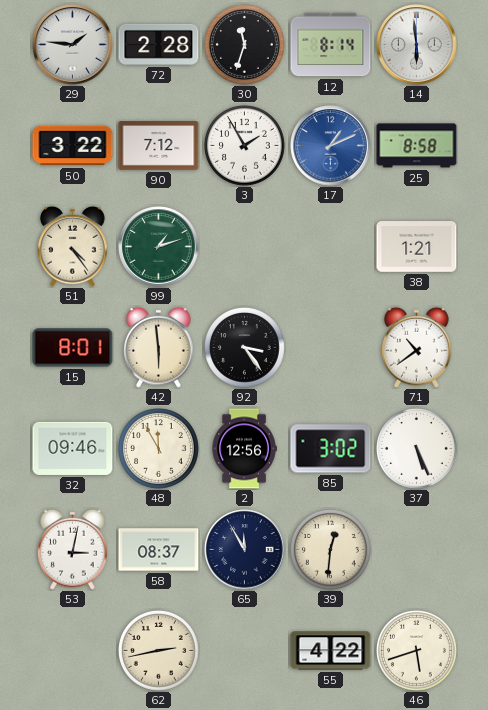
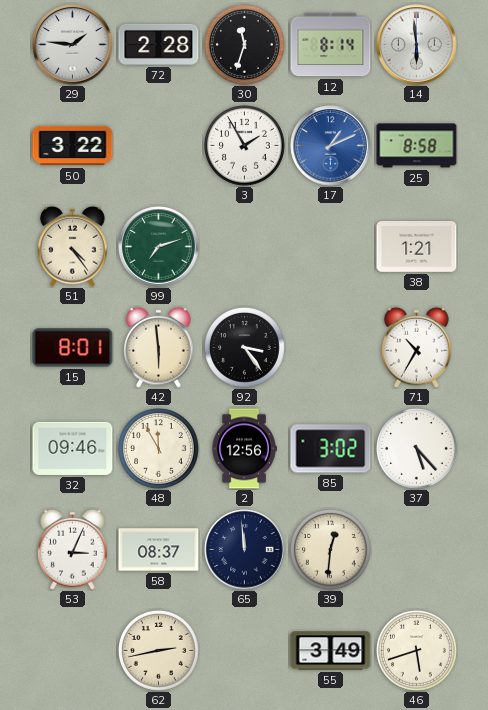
90: 7:12 -> none (159, 146)
99: 1:12 -> 7:12 (159, 247)
71: 10:39 -> 10:35 (417, 347)
37: 5:26 -> 5:23 (417, 449)
53: 3:02 -> 3:04 (73, 549)
65: 11:55 -> 11:59 (245, 550)
55: 4:22 -> 3:49 (331, 651)
